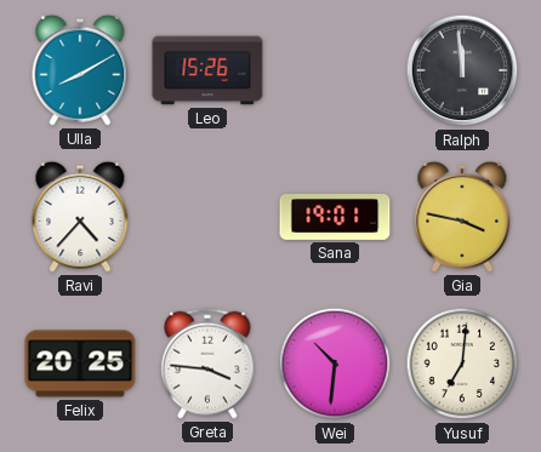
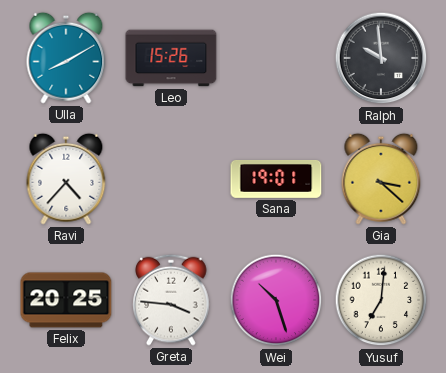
Ralph: 11:59 -> 9:59 (381, 58)
Gia: 3:47 -> 3:22 (381, 179)
Wei: 10:31 -> 10:27 (276, 300)
